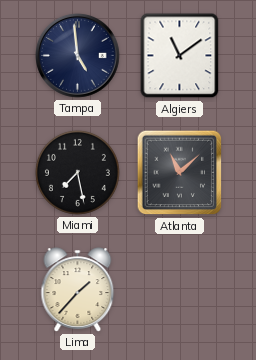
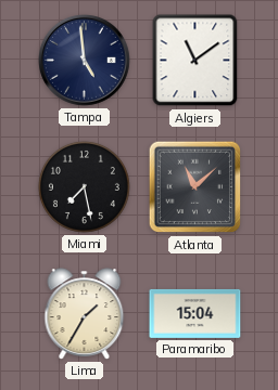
Lima: 1:37 -> 1:35 (85, 314)
Paramaribo: none -> 15:04 (195, 313)
